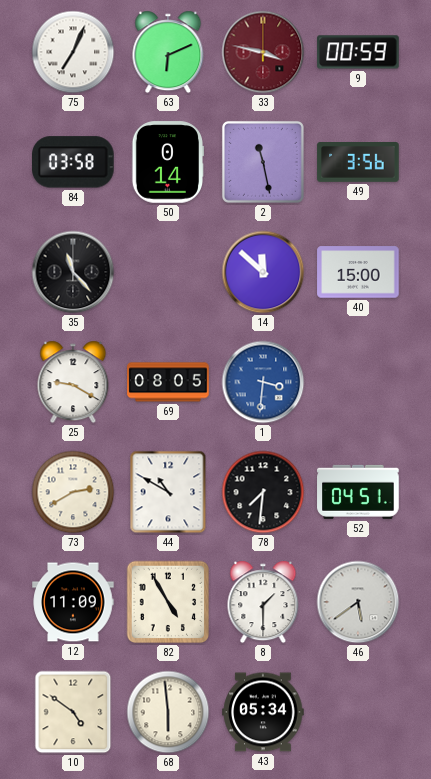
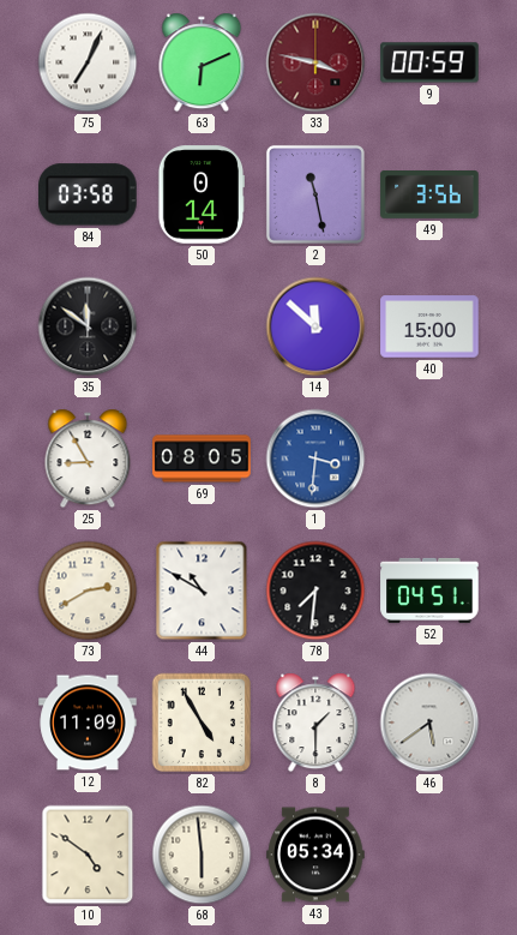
35: 11:23 -> 11:51 (88, 326)
25: 9:20 -> 8:55 (88, 458)
